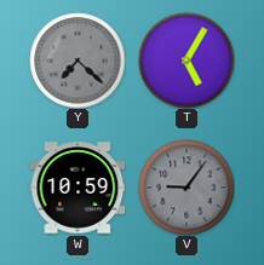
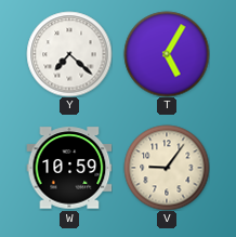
Y dial: grey -> white (69, 54)
V dial: grey -> cream (167, 168)
